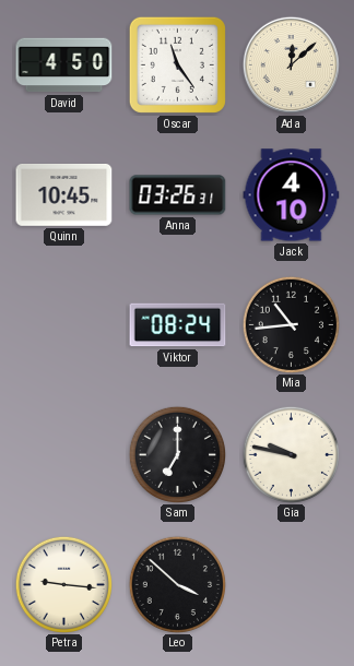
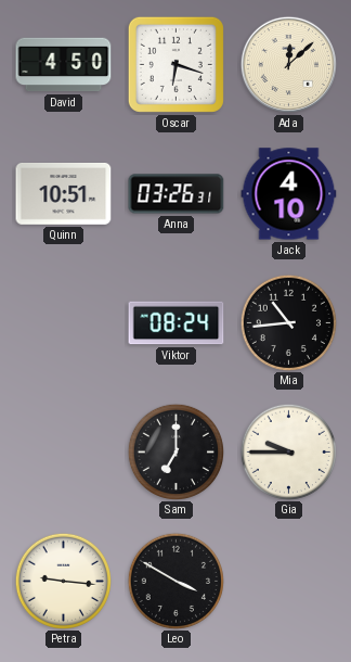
Oscar: 11:24 -> 6:18 (175, 64)
Quinn: 10:45 -> 10:51 (64, 194)
Gia: 9:47 -> 9:45 (288, 451)
Leo: 3:52 -> 3:50 (175, 581)
